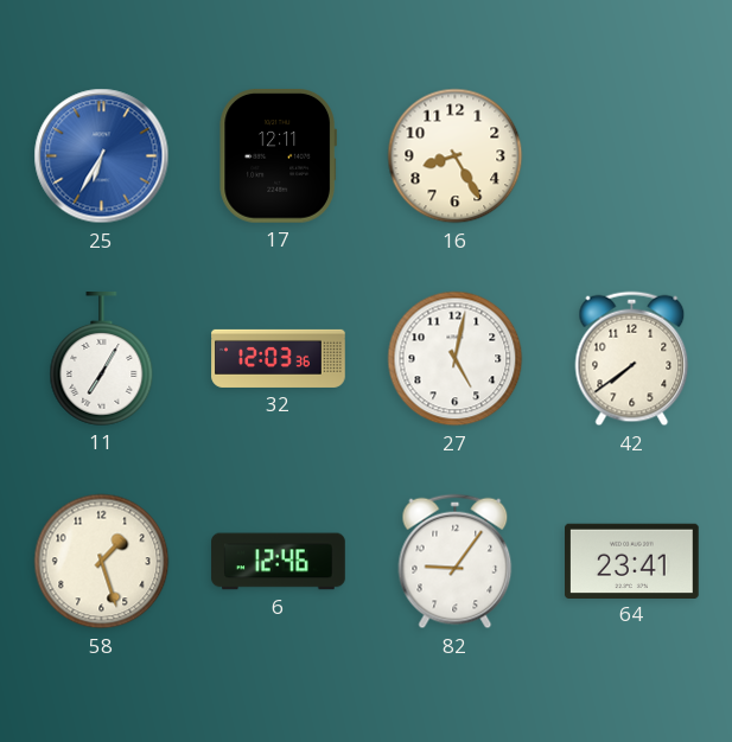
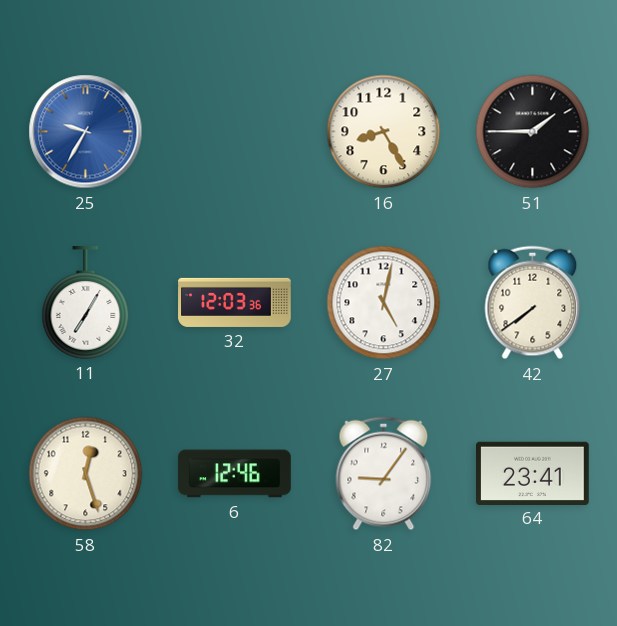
25: 6:35 -> 9:35 (86, 132)
17: 12:11 -> none (278, 156)
51: none -> 1:45 (533, 132)
58: 1:27 -> 12:27 (86, 474)
